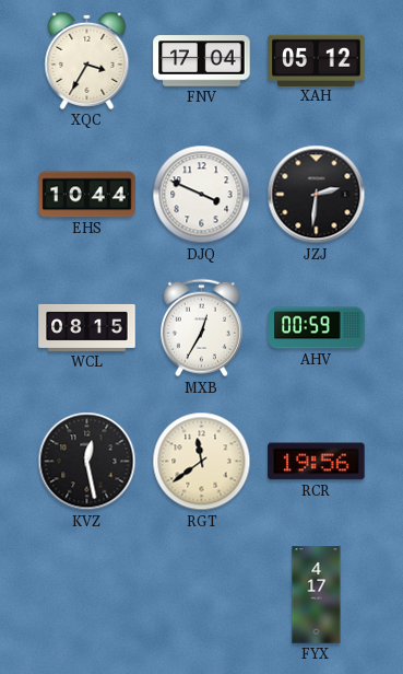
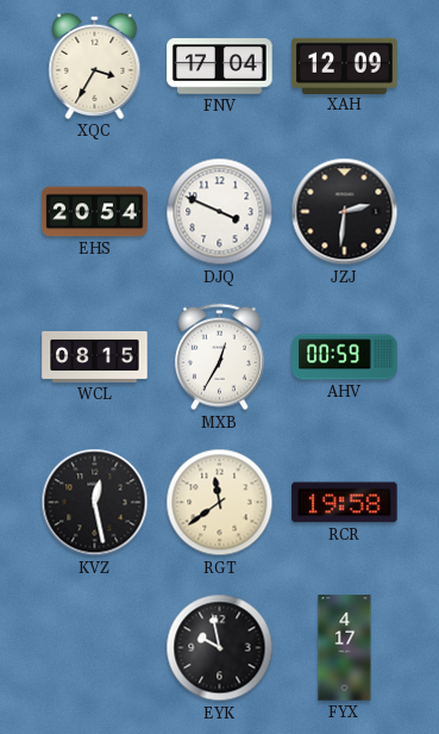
XAH: 05:12 -> 12:09 (345, 66)
EHS: 10:44 -> 20:54 (95, 212)
RCR: 19:56 -> 19:58 (345, 503)
EYK: none -> 9:58 (220, 648)
